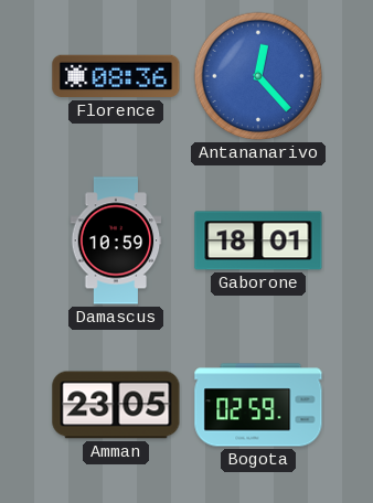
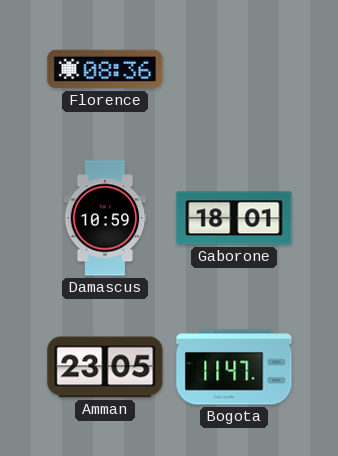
Antananarivo: 12:23 -> none (258, 76)
Bogota: 02:59 -> 11:47 (234, 367)
